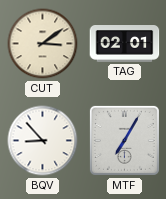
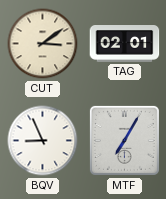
BQV: 8:53 -> 8:56 (43, 141)
